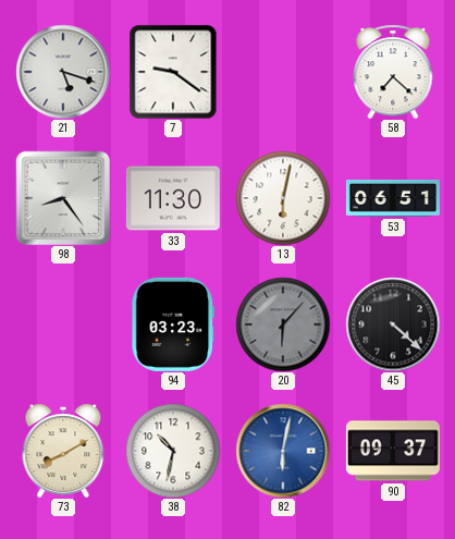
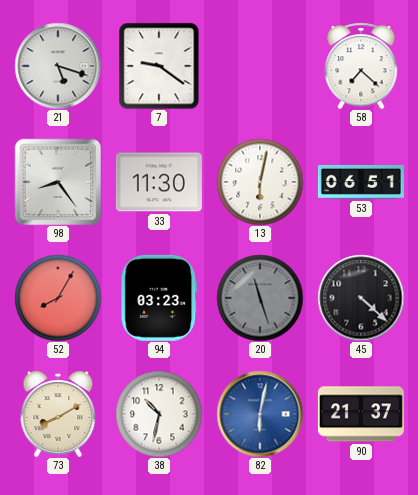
52: none -> 8:05 (58, 298)
20: 6:07 -> 11:27 (260, 298)
90: 09:37 -> 21:37 (361, 414)
